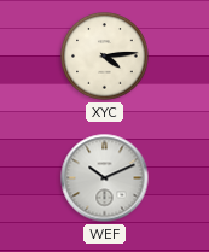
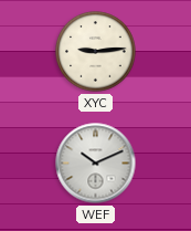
XYC: 4:14 -> 9:14 (96, 52)
